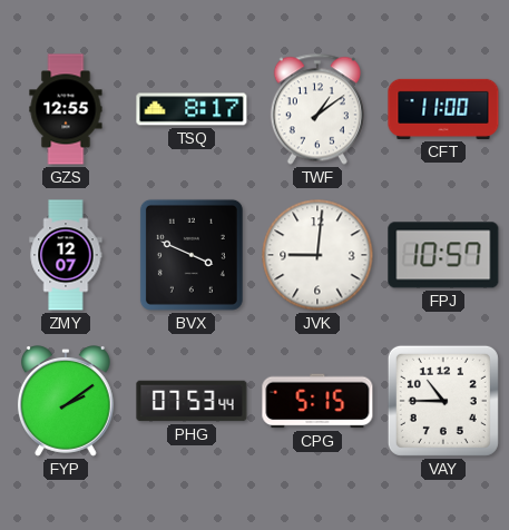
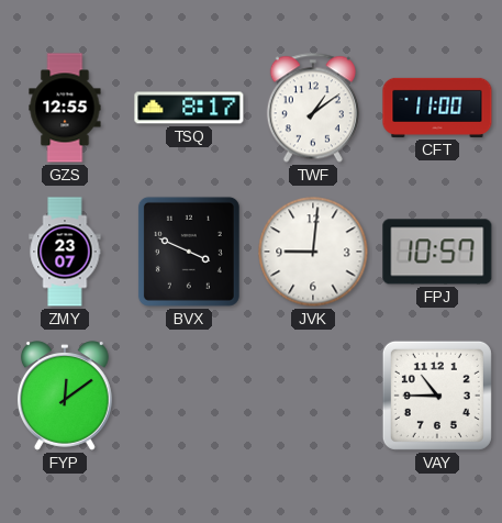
ZMY: 12:07 -> 23:07 (65, 252)
FYP: 2:09 -> 12:09 (65, 396)
PHG: 07:53 -> none (192, 401)
CPG: 5:15 -> none (317, 401)
